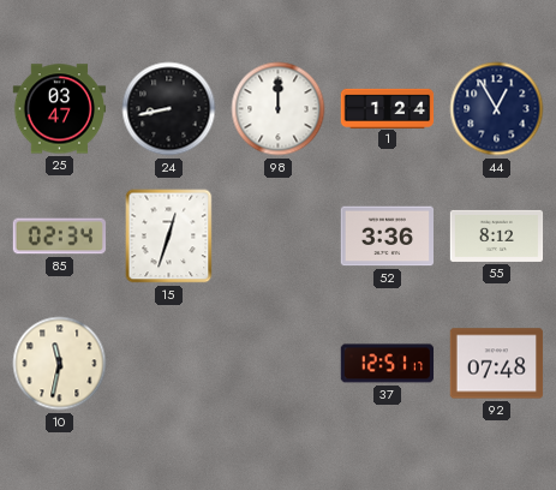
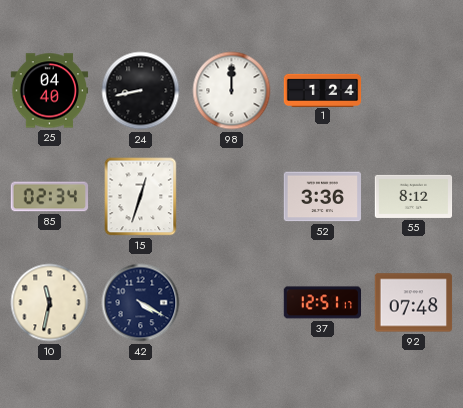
25: 03:47 -> 04:40 (50, 91)
44: 12:55 -> none (497, 109)
42: none -> 4:20 (141, 303)
